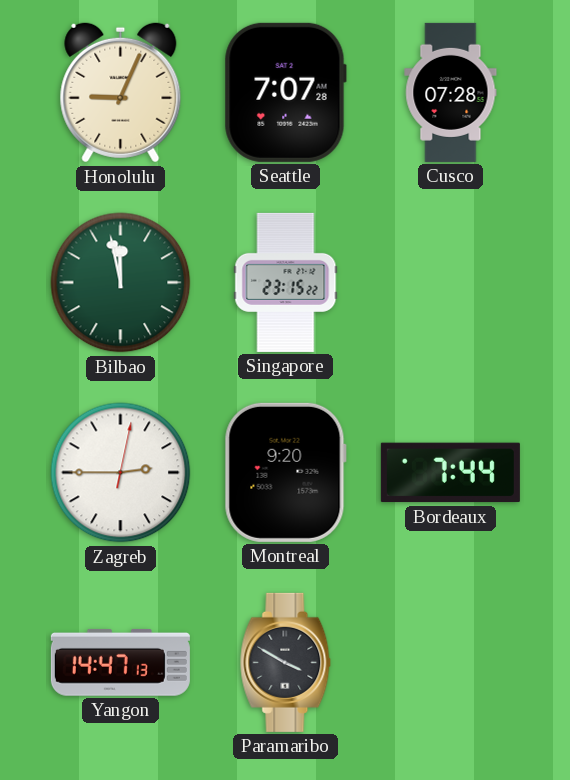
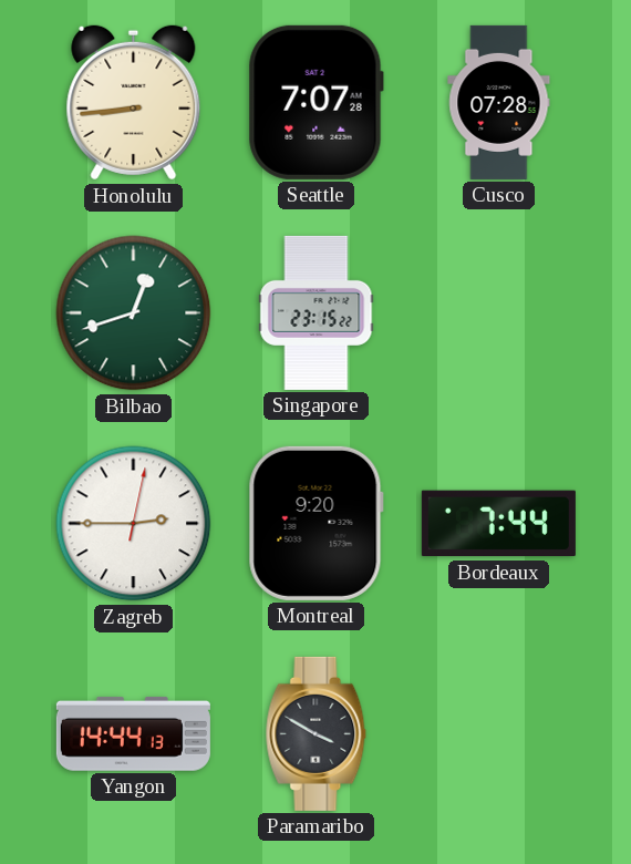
Honolulu: 9:04 -> 8:44 (134, 103)
Bilbao: 11:58 -> 12:42 (134, 313)
Yangon: 14:47 -> 14:44 (133, 733)
